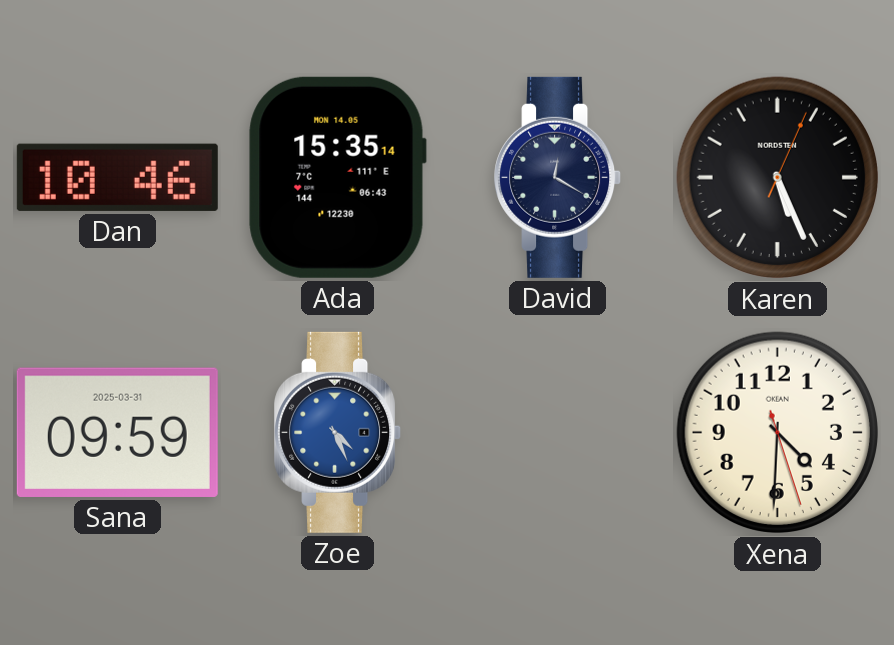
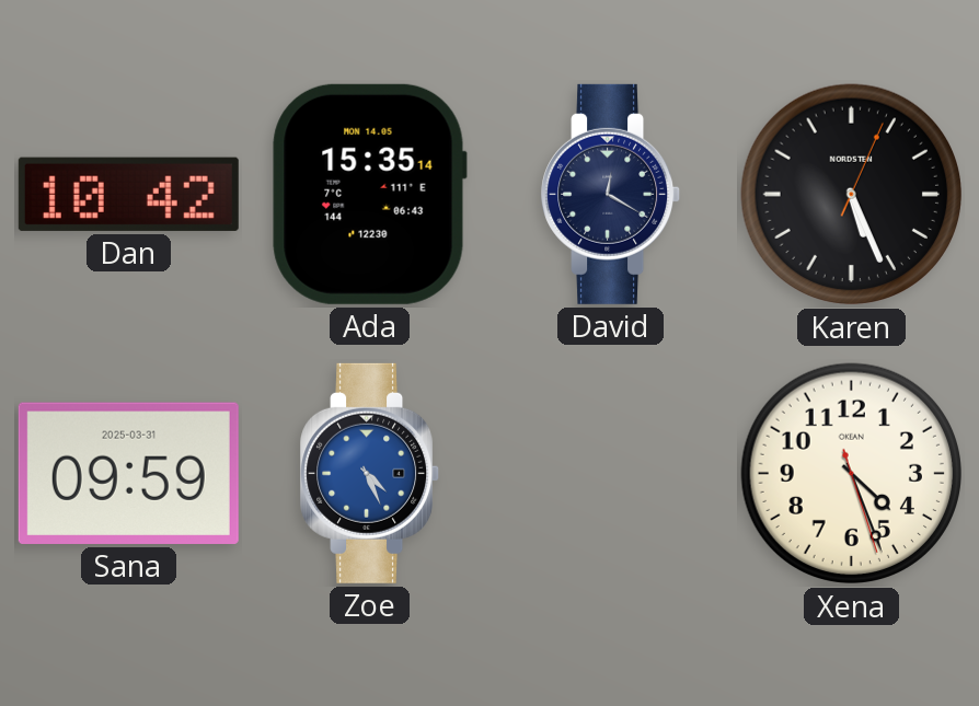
Dan: 10:46 -> 10:42 (128, 194)
Xena: 4:30 -> 4:26 (852, 474)
